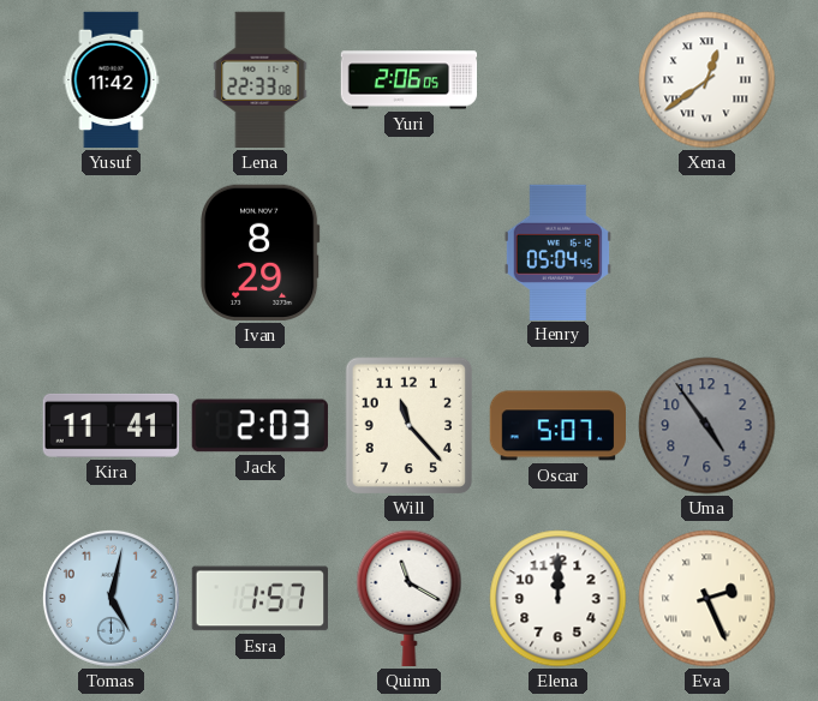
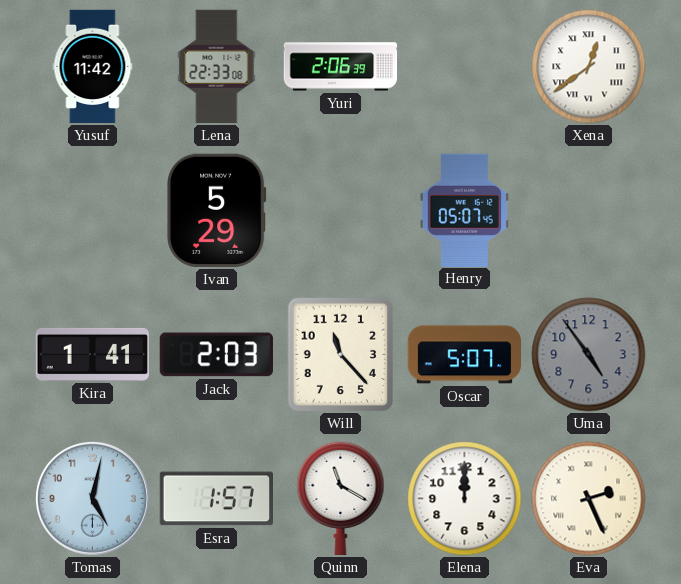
Yuri: 2:06:05 -> 2:06:39 (341, 67)
Ivan: 8:29 -> 5:29 (217, 210)
Henry: 05:04 -> 05:07 (464, 210)
Kira: 11:41 -> 1:41 (92, 354)
